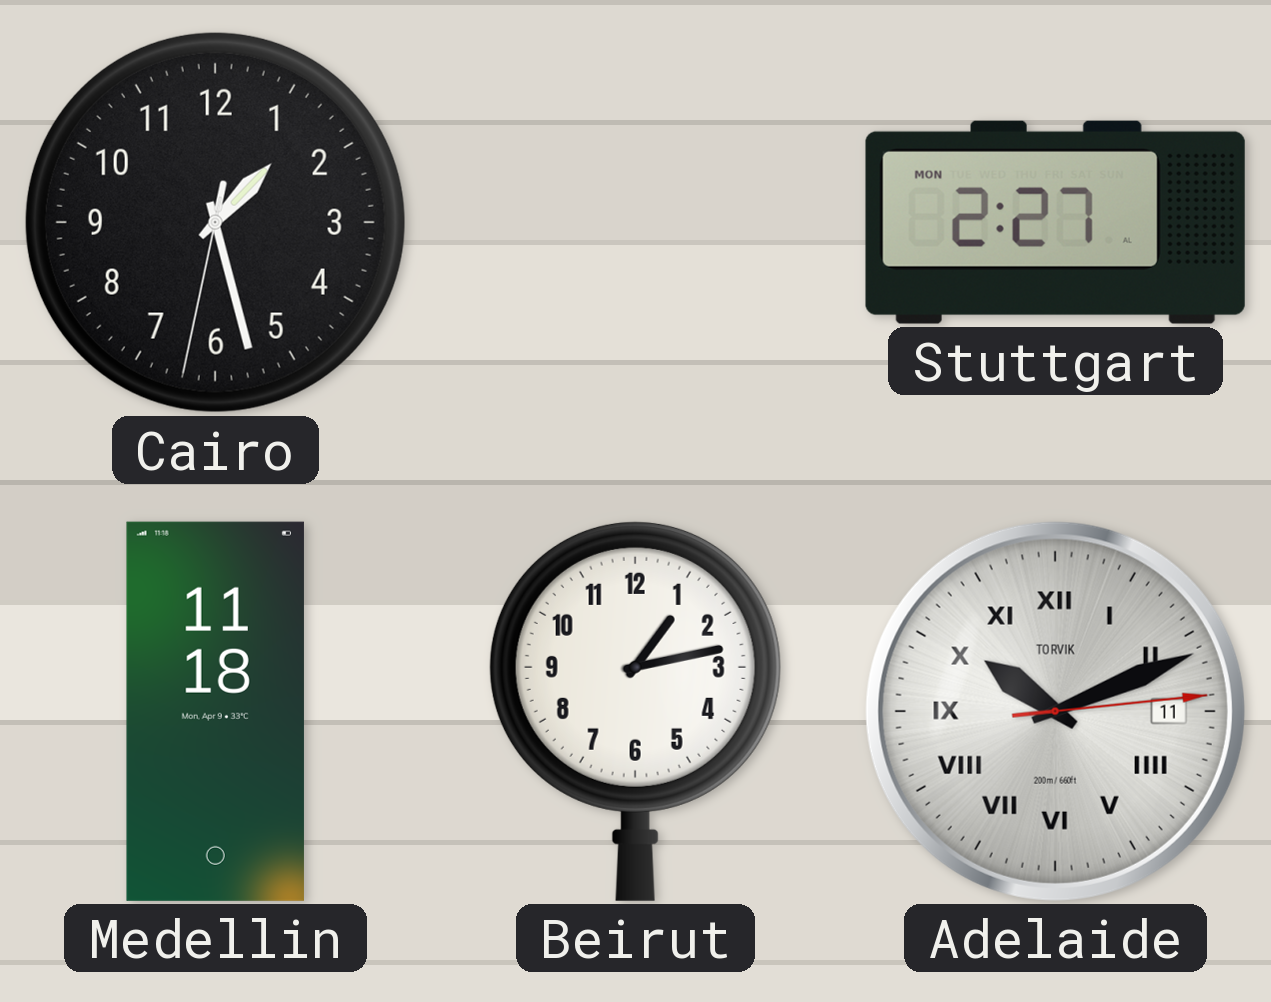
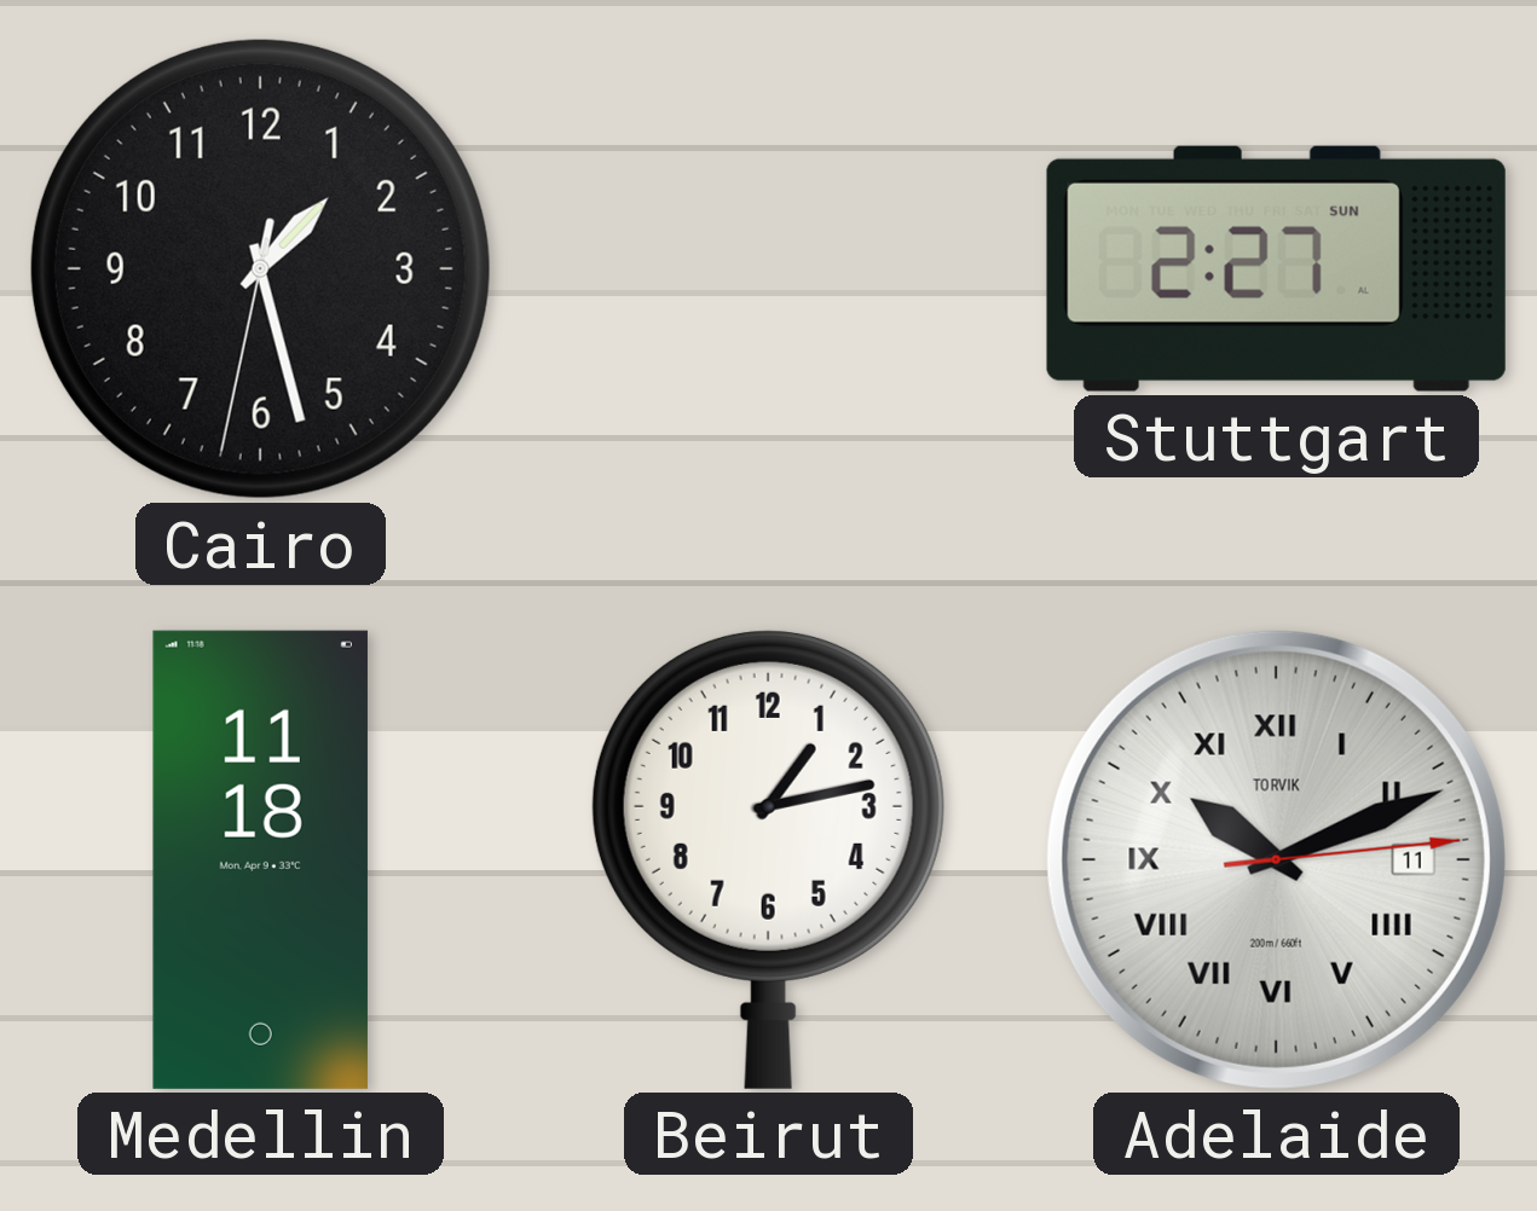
Stuttgart date: MON -> SUN (1276, 268)
